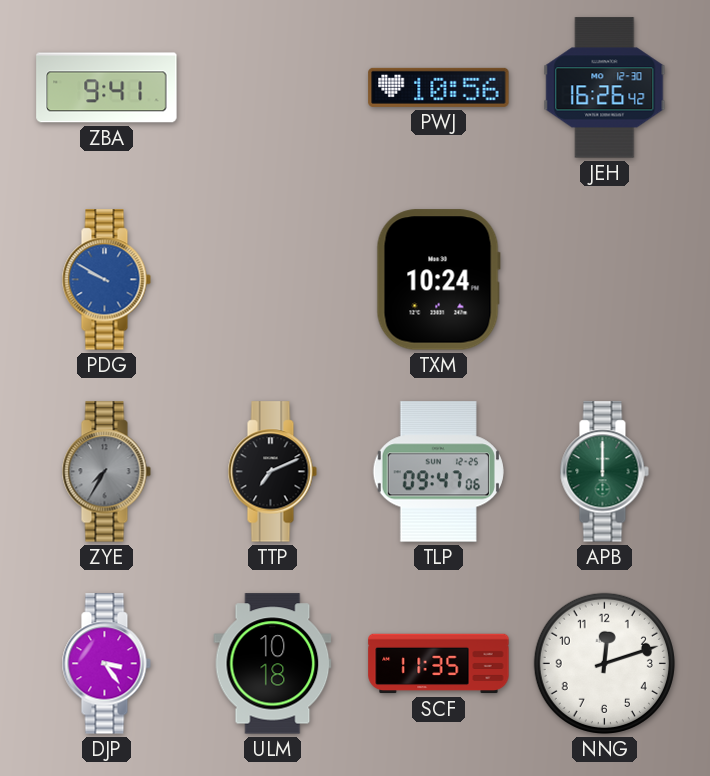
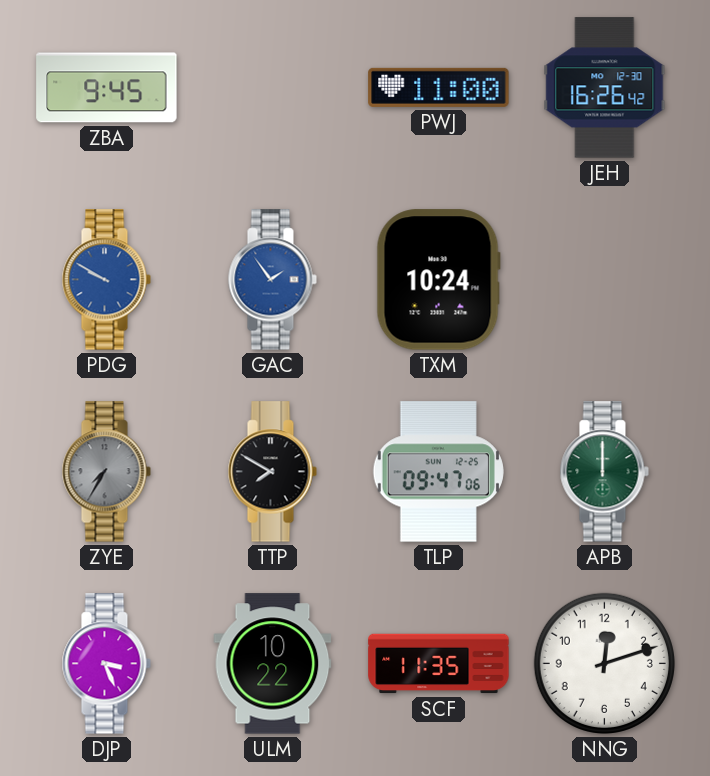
ZBA: 9:41 -> 9:45 (107, 88)
PWJ: 10:56 -> 11:00 (439, 87)
GAC: none -> 1:54 (272, 280)
TTP: 7:11 -> 7:50 (272, 472)
DJP: 3:24 -> 3:26 (106, 664)
ULM: 10:18 -> 10:22 (273, 664)
